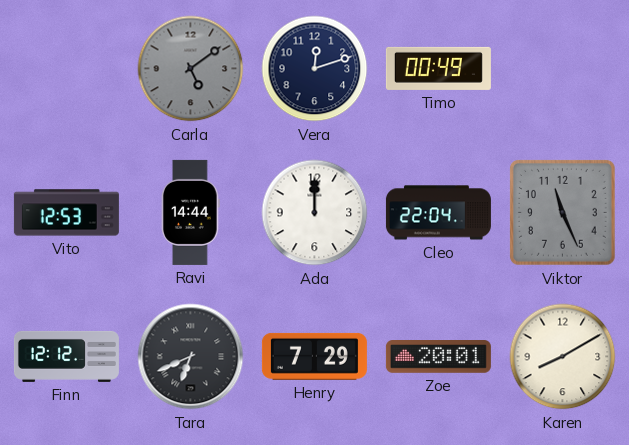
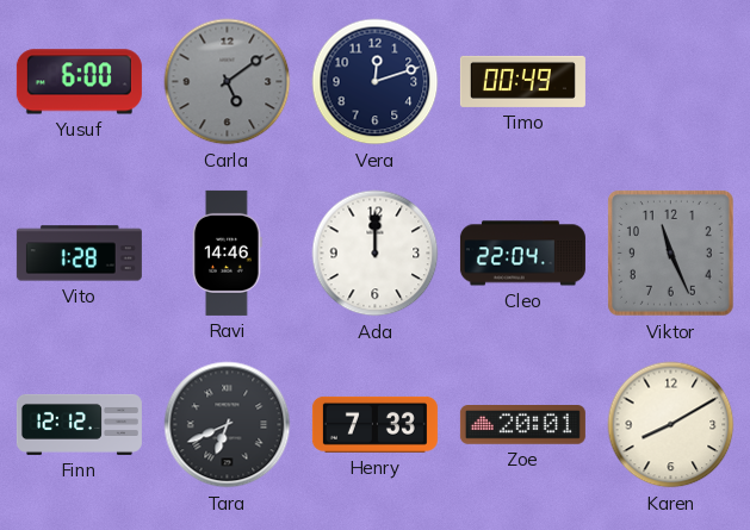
Yusuf: none -> 6:00 (79, 82)
Vito: 12:53 -> 1:28 (79, 254)
Ravi: 14:44 -> 14:46 (228, 252)
Henry: 7:29 -> 7:33 (374, 424)
